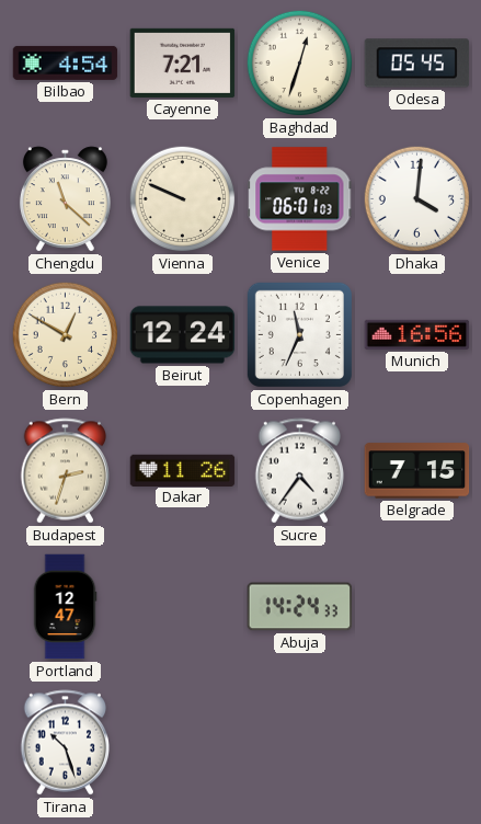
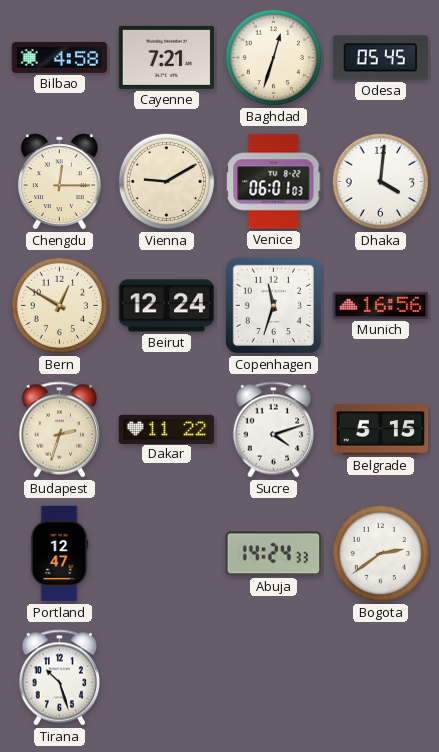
Bilbao: 4:54 -> 4:58 (60, 57)
Chengdu: 11:22 -> 12:15 (59, 182)
Vienna: 9:49 -> 9:10 (167, 182)
Copenhagen: 11:34 -> 11:33 (273, 305)
Dakar: 11:26 -> 11:22 (167, 429)
Sucre: 4:36 -> 4:12 (274, 430)
Belgrade: 7:15 -> 5:15 (381, 430)
Bogota: none -> 2:39 (381, 554)
